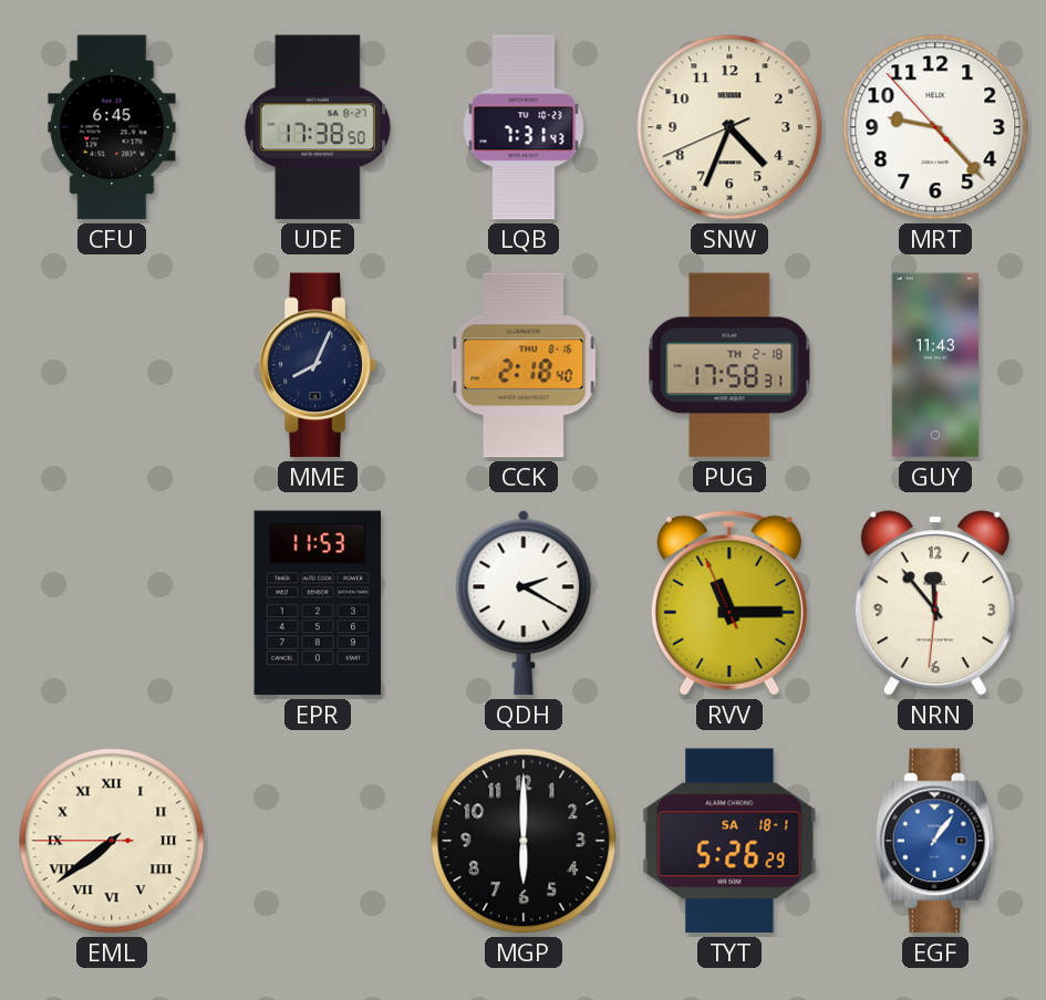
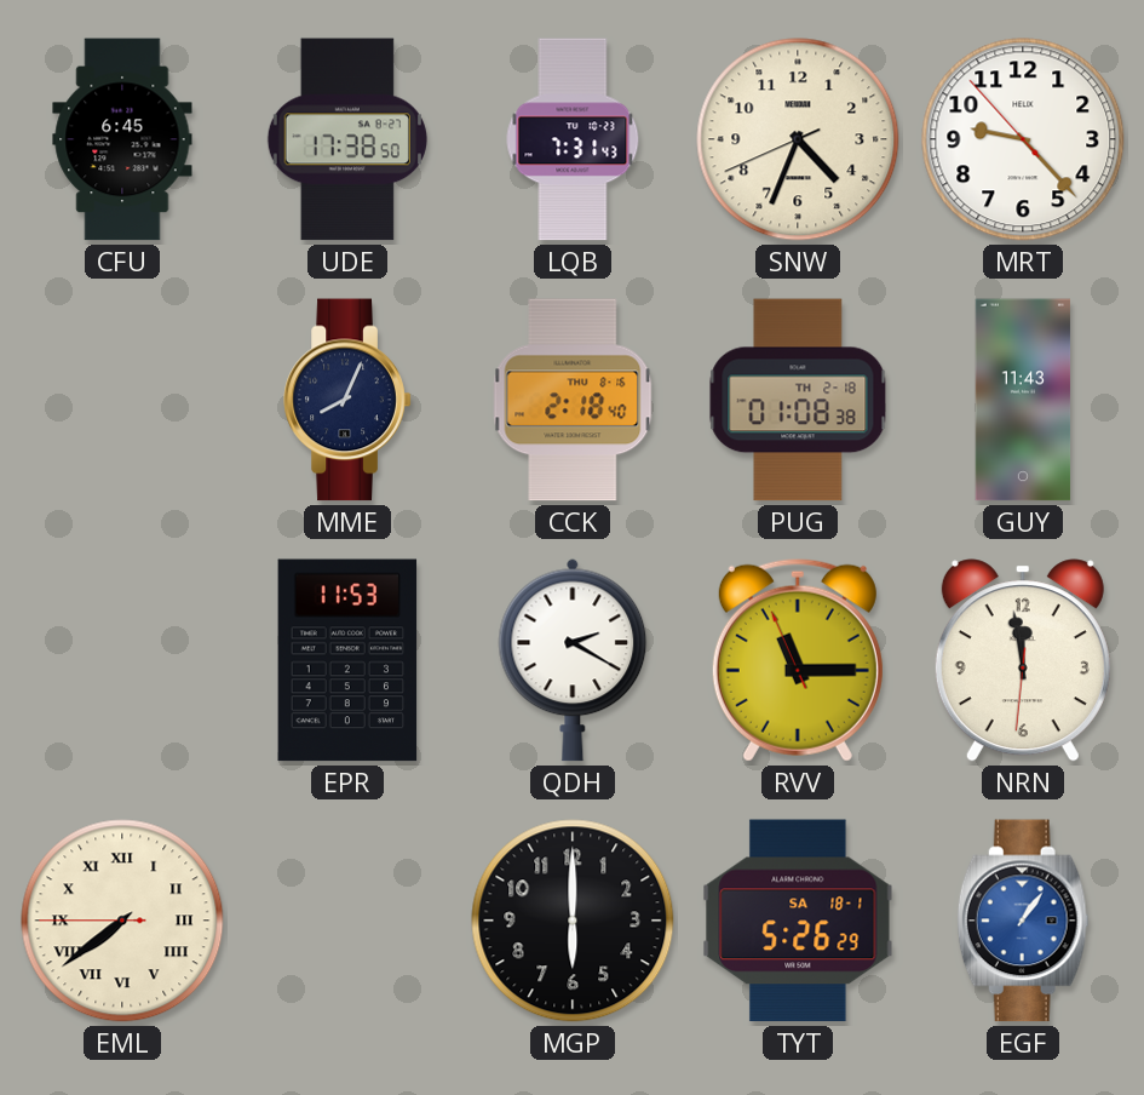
PUG: 17:58 -> 01:08 (798, 400)
NRN: 11:53 -> 11:58 (1023, 660)
